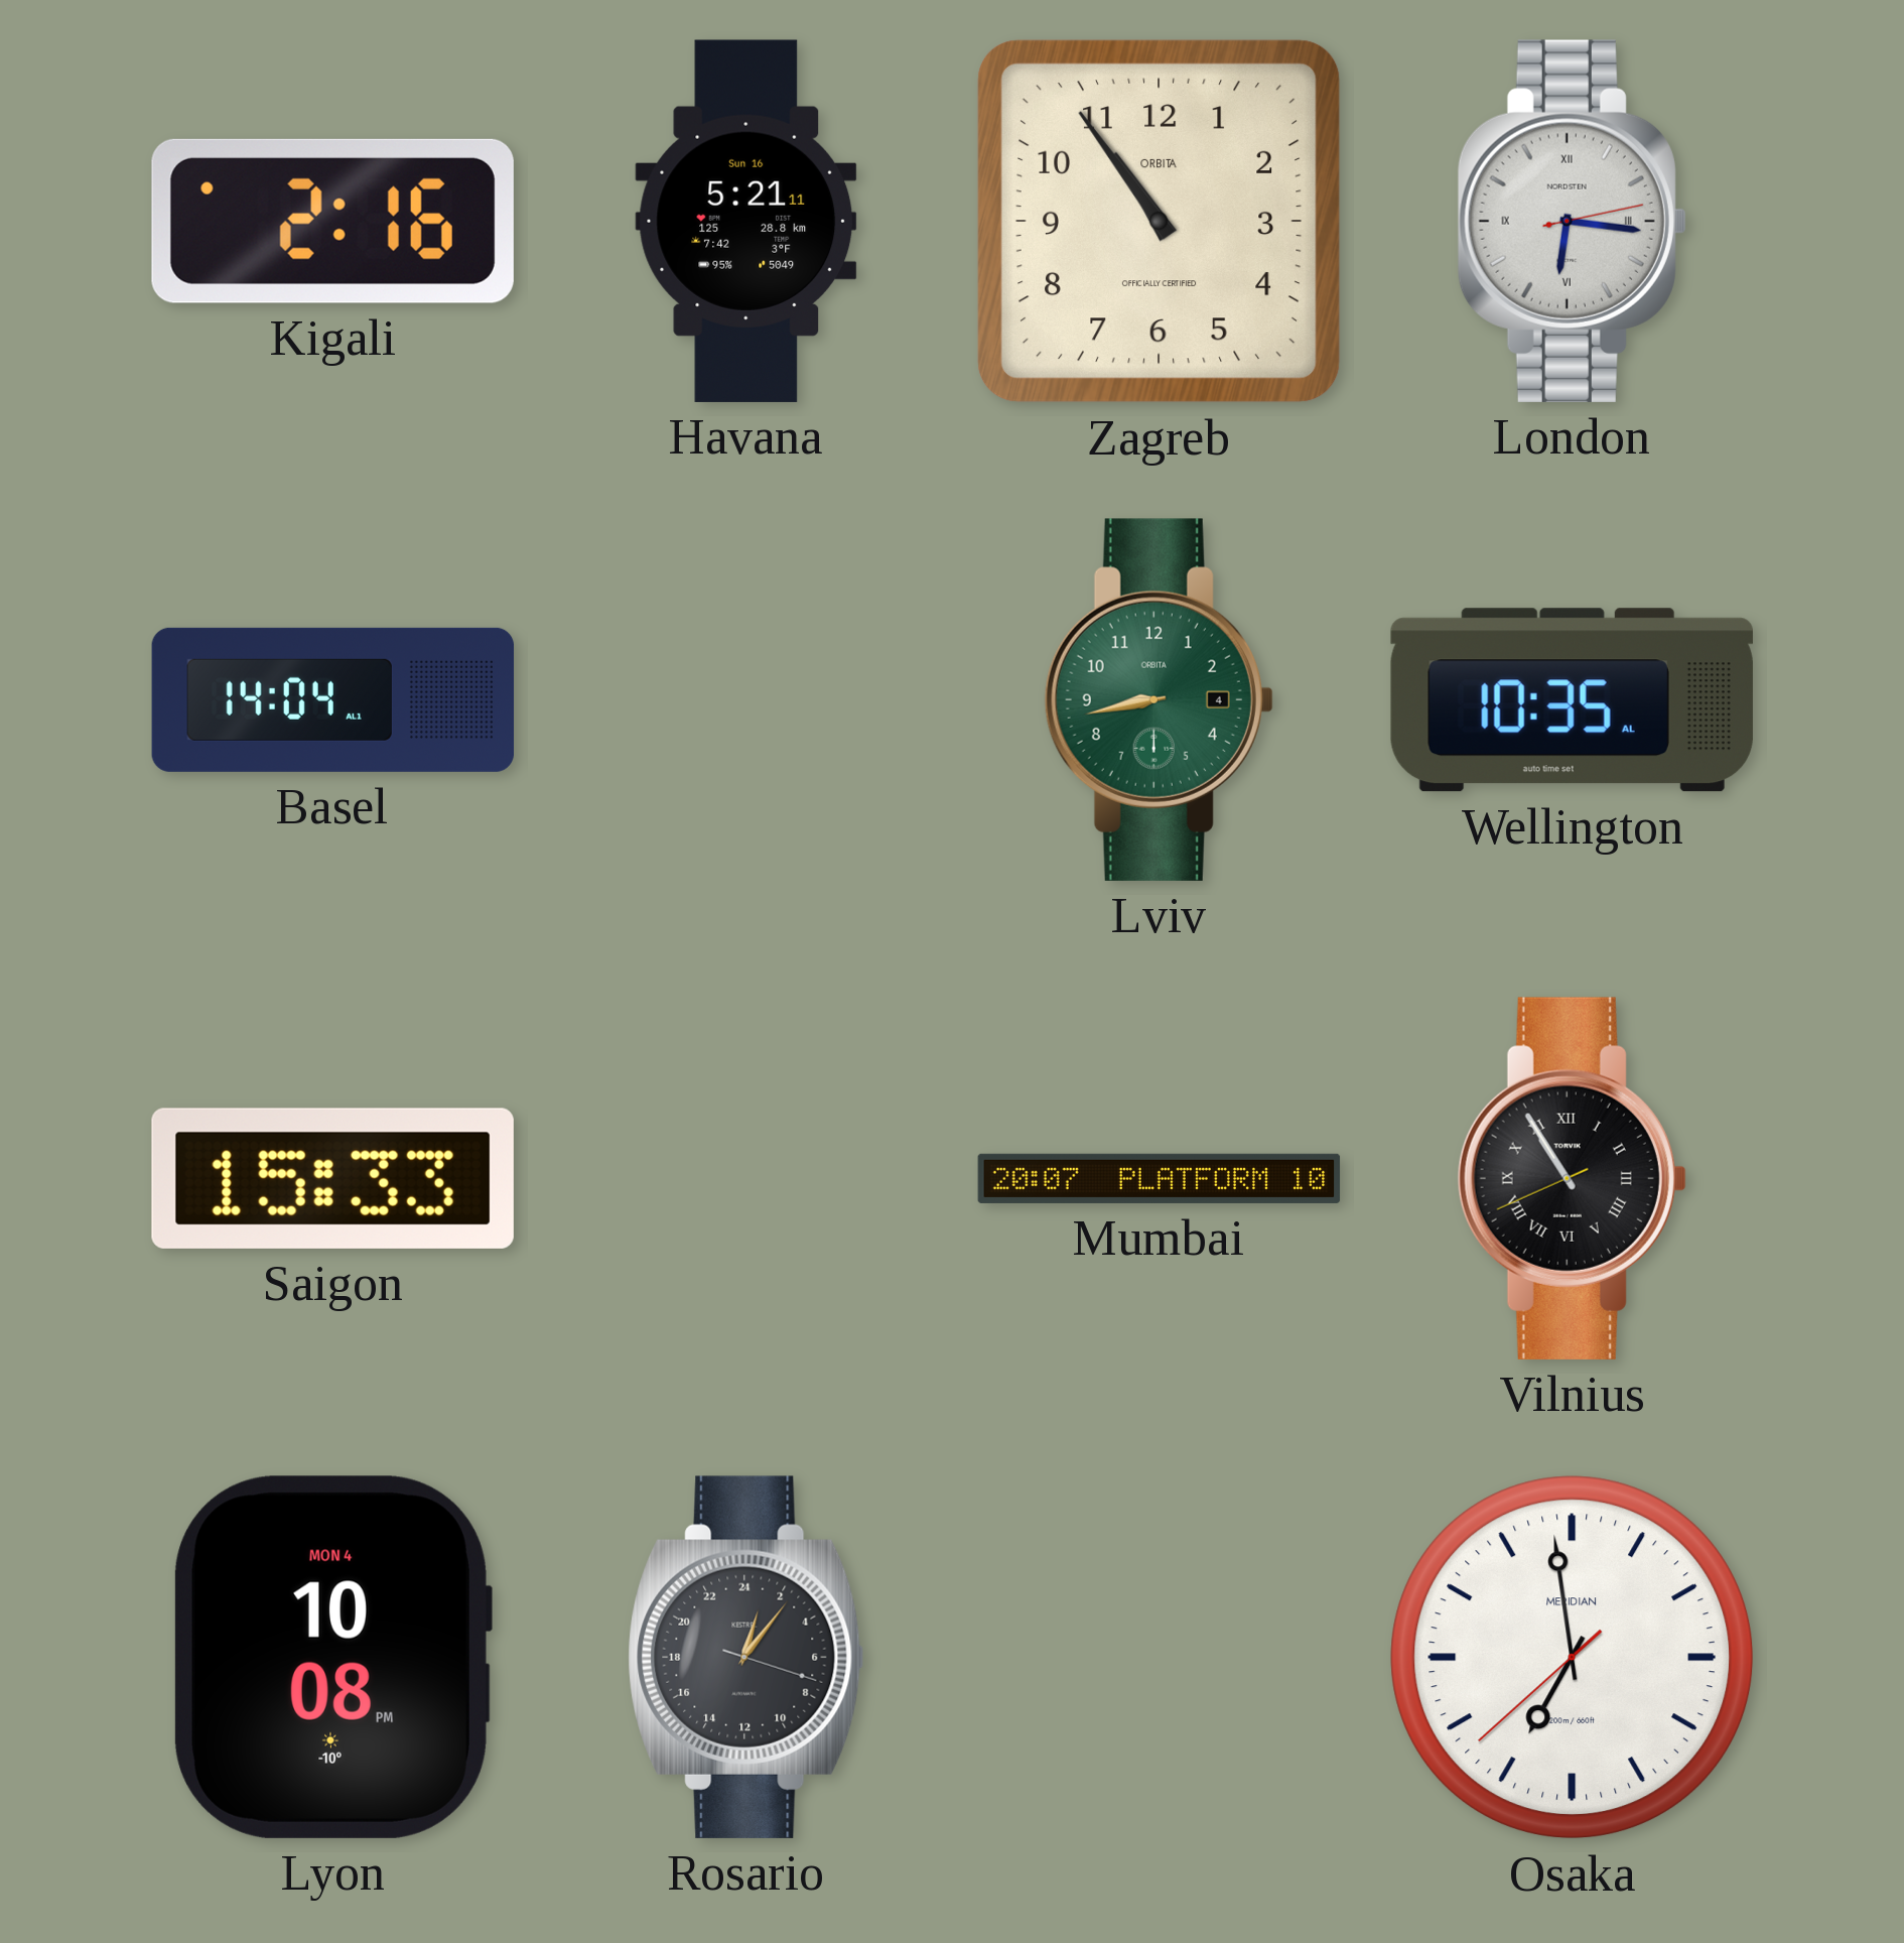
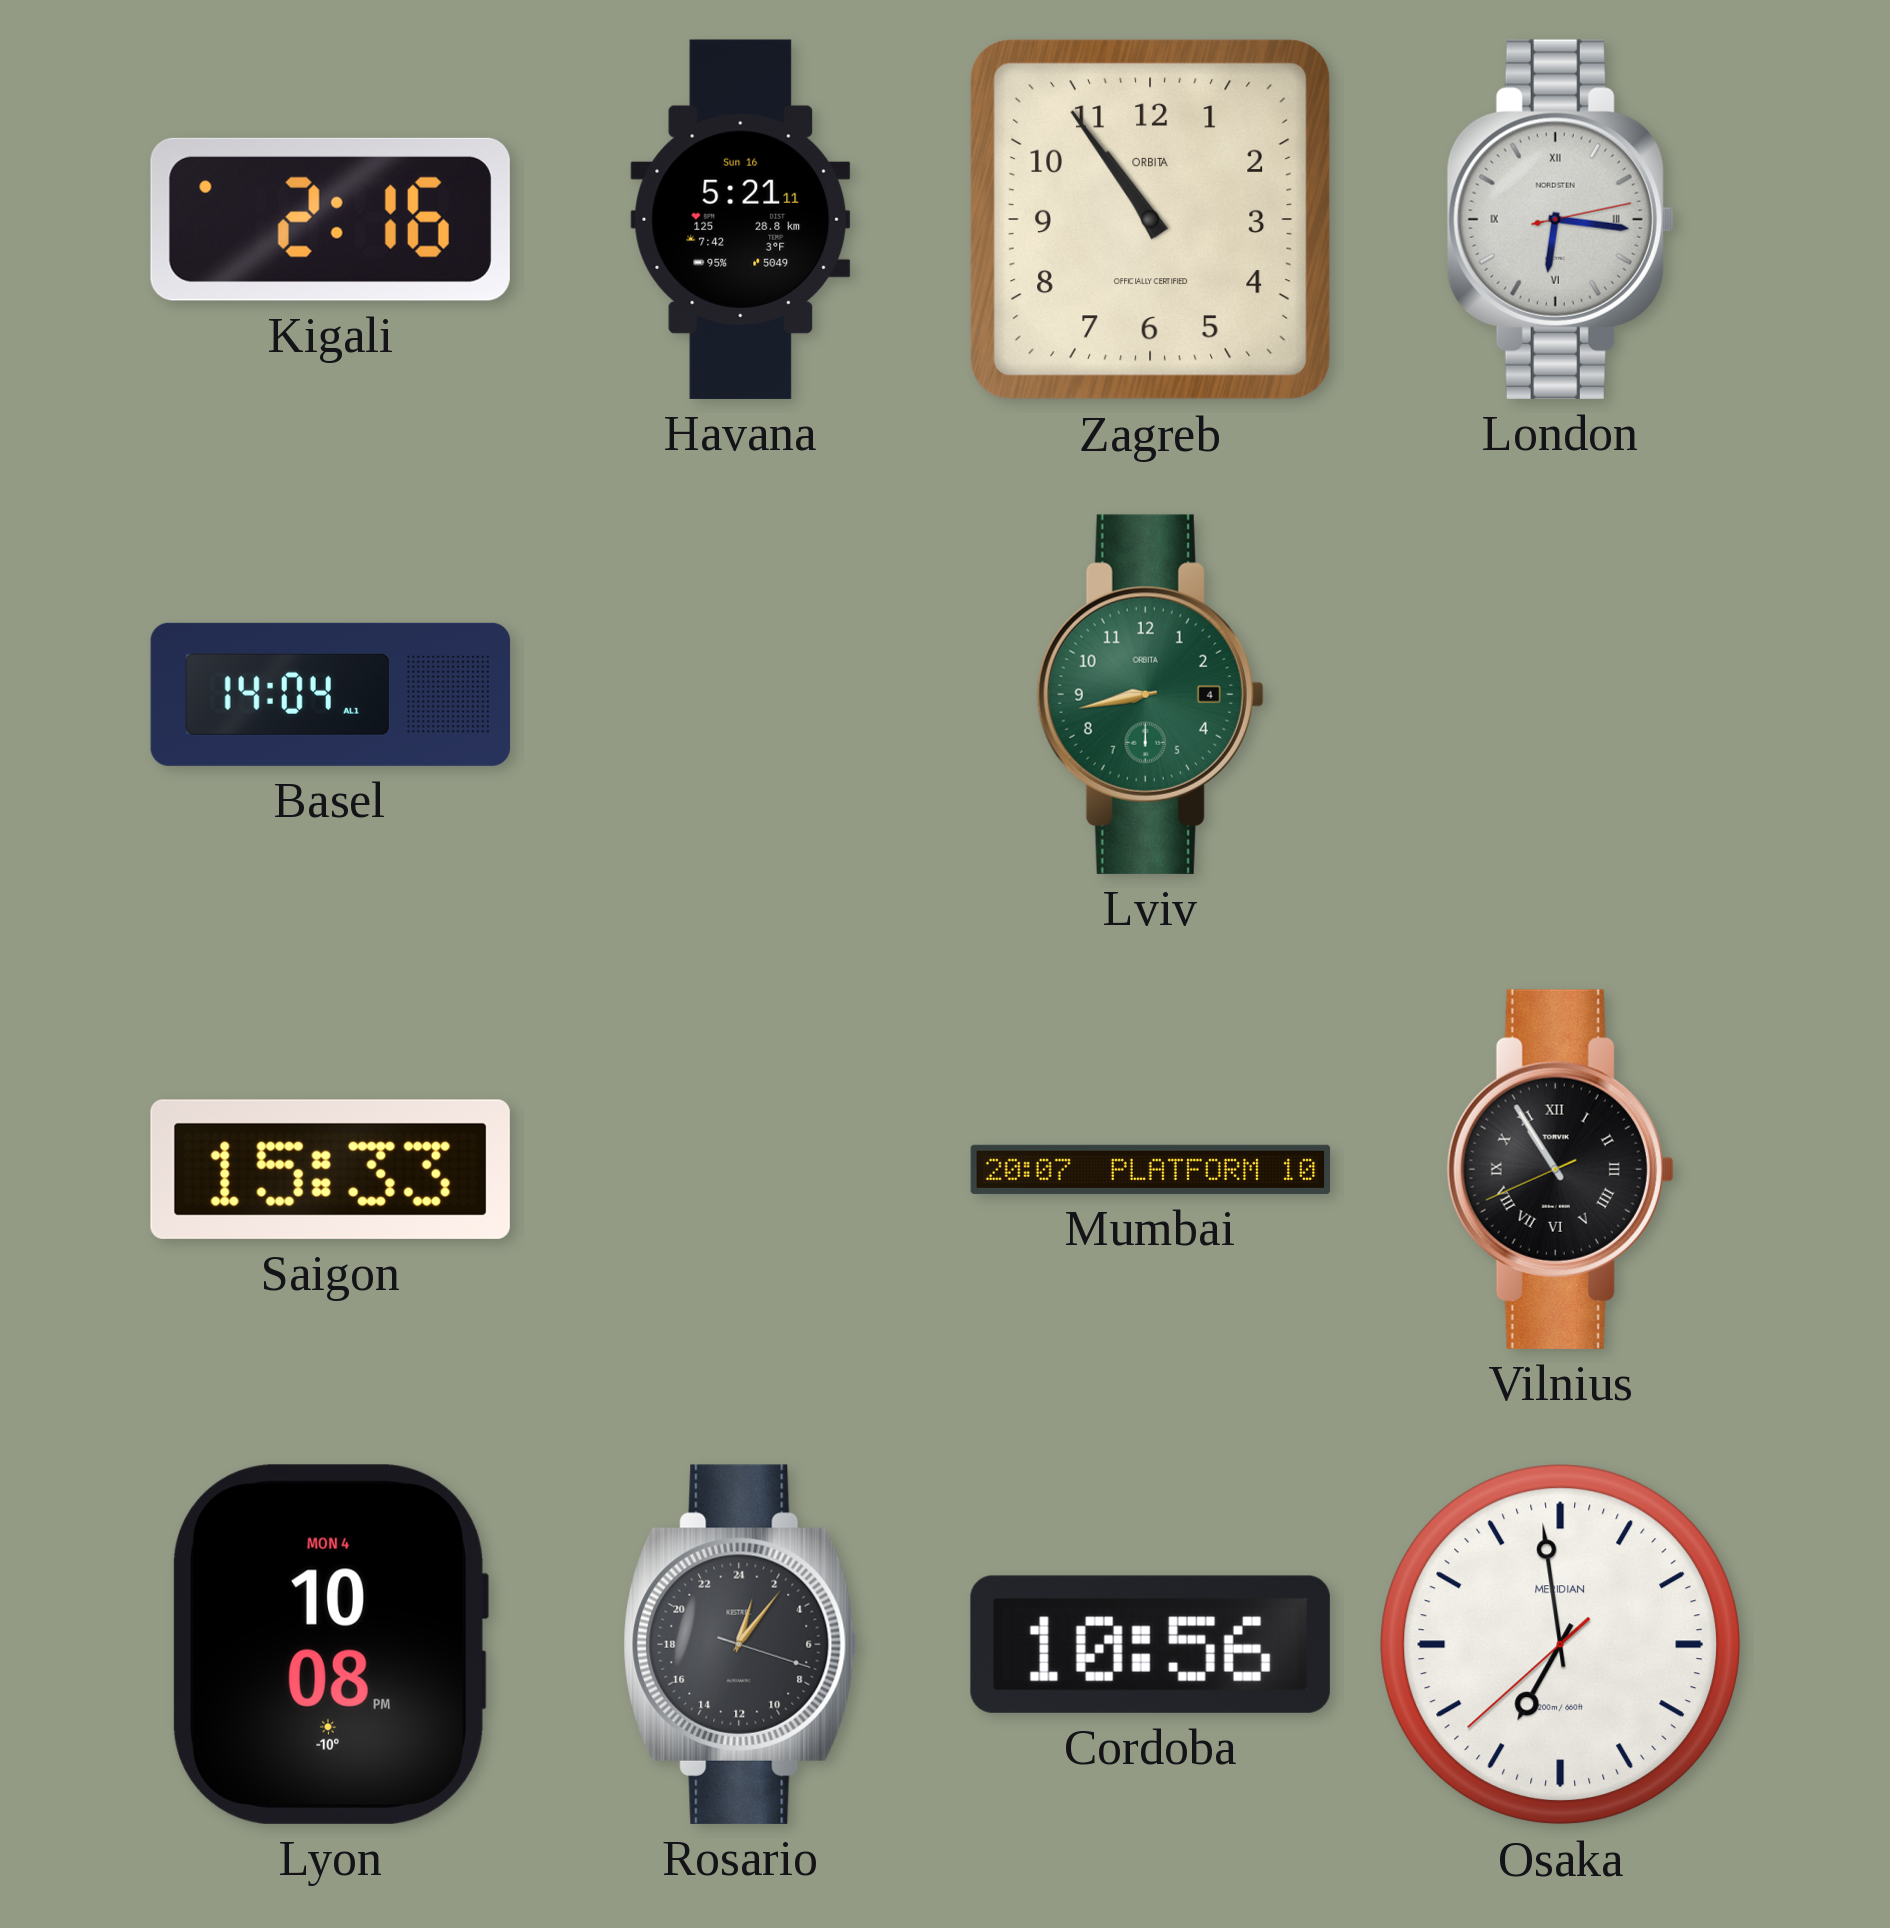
Wellington: 10:35 -> none (1572, 700)
Cordoba: none -> 10:56 (1150, 1644)
